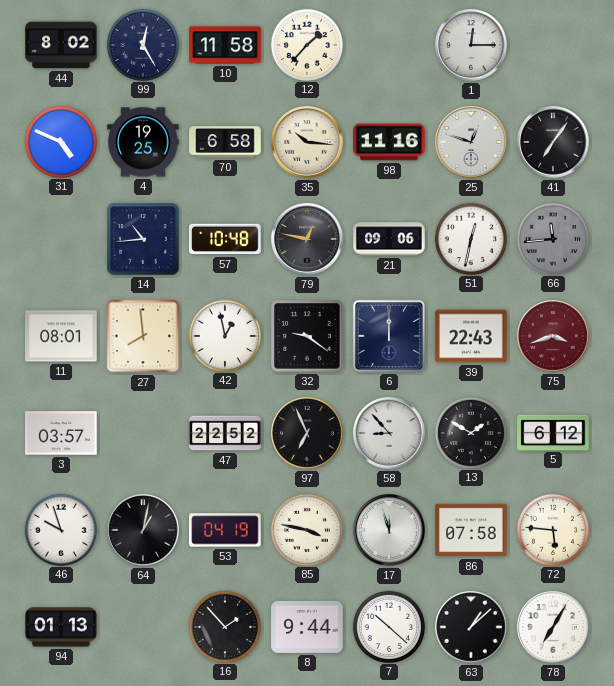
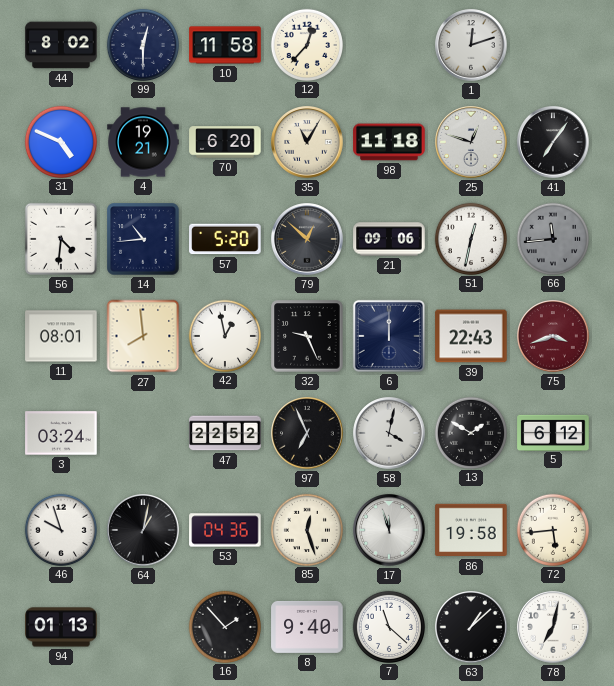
99: 12:25 -> 12:30 (142, 44)
12: 1:37 -> 12:37 (306, 44)
1: 12:15 -> 12:12 (471, 45)
4: 19:25 -> 19:21 (143, 142)
70: 6:58 -> 6:20 (225, 142)
35: 10:16 -> 11:05 (307, 142)
98: 11:16 -> 11:18 (389, 142)
56: none -> 4:31 (61, 239)
57: 10:48 -> 5:20 (225, 239)
79: 12:47 -> 12:52 (307, 239)
32: 9:21 -> 9:26 (307, 336)
3: 03:57 -> 03:24 (61, 433)
58: 8:53 -> 4:02 (389, 433)
53: 04:19 -> 04:36 (225, 530)
85: 3:47 -> 12:27 (306, 529)
86: 07:58 -> 19:58 (471, 530)
72: 5:46 -> 5:44 (552, 529)
8: 9:44 -> 9:40 (307, 627)
7: 10:22 -> 11:22 (388, 626)
78: 7:05 -> 7:02 (553, 627)
